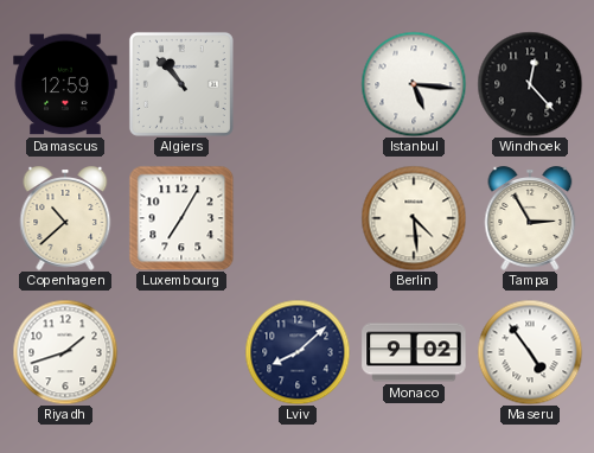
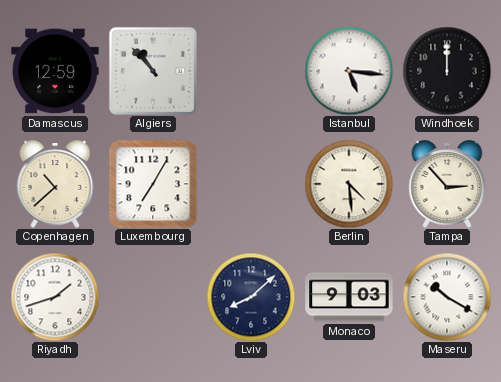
Windhoek: 12:23 -> 12:00 (447, 71)
Tampa: 2:55 -> 2:53 (447, 184)
Monaco: 9:02 -> 9:03 (349, 297)
Maseru: 4:54 -> 10:20 (447, 297)
